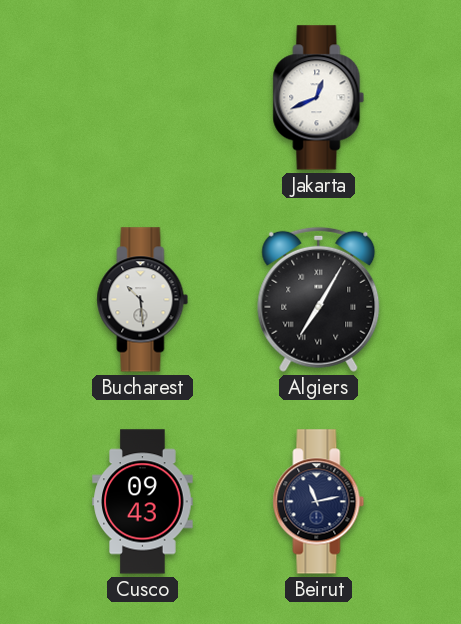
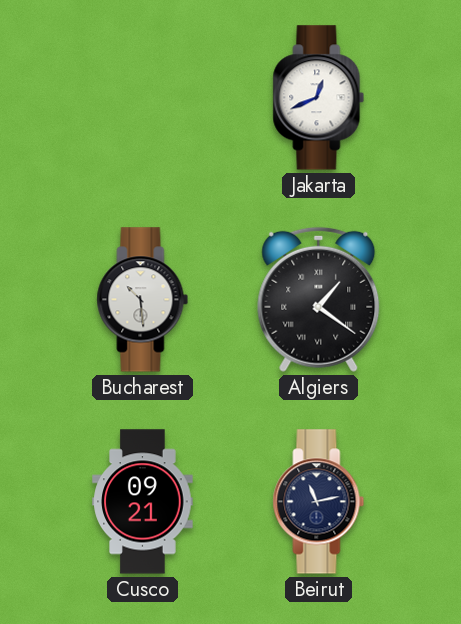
Algiers: 7:05 -> 1:21 (319, 299)
Cusco: 09:43 -> 09:21 (143, 502)
